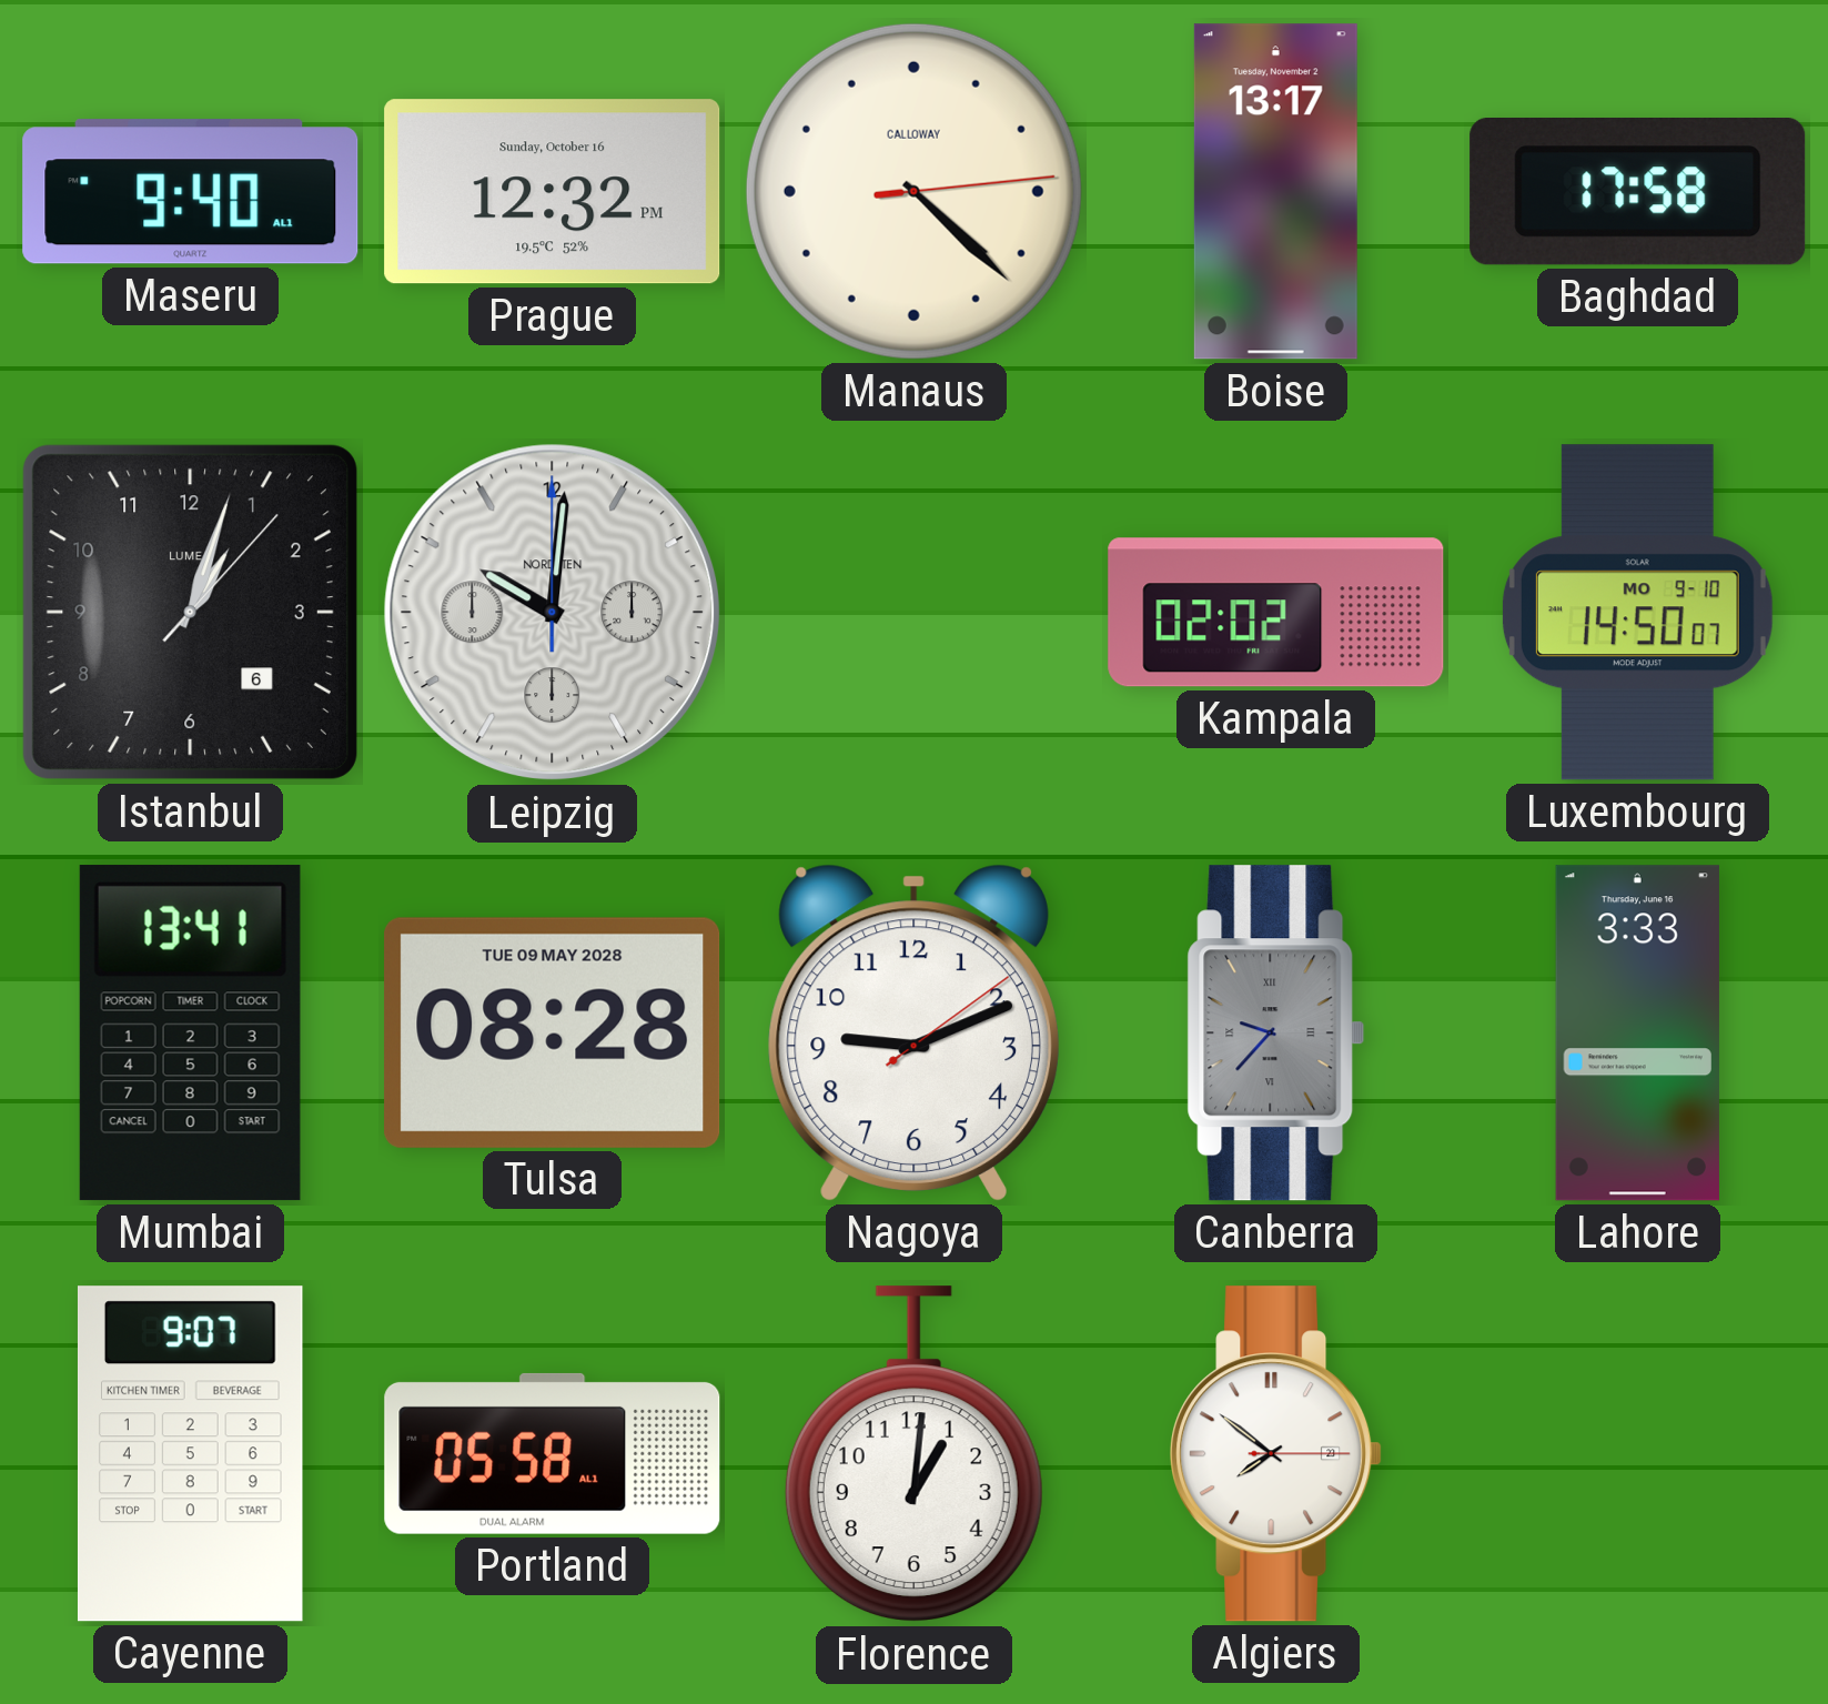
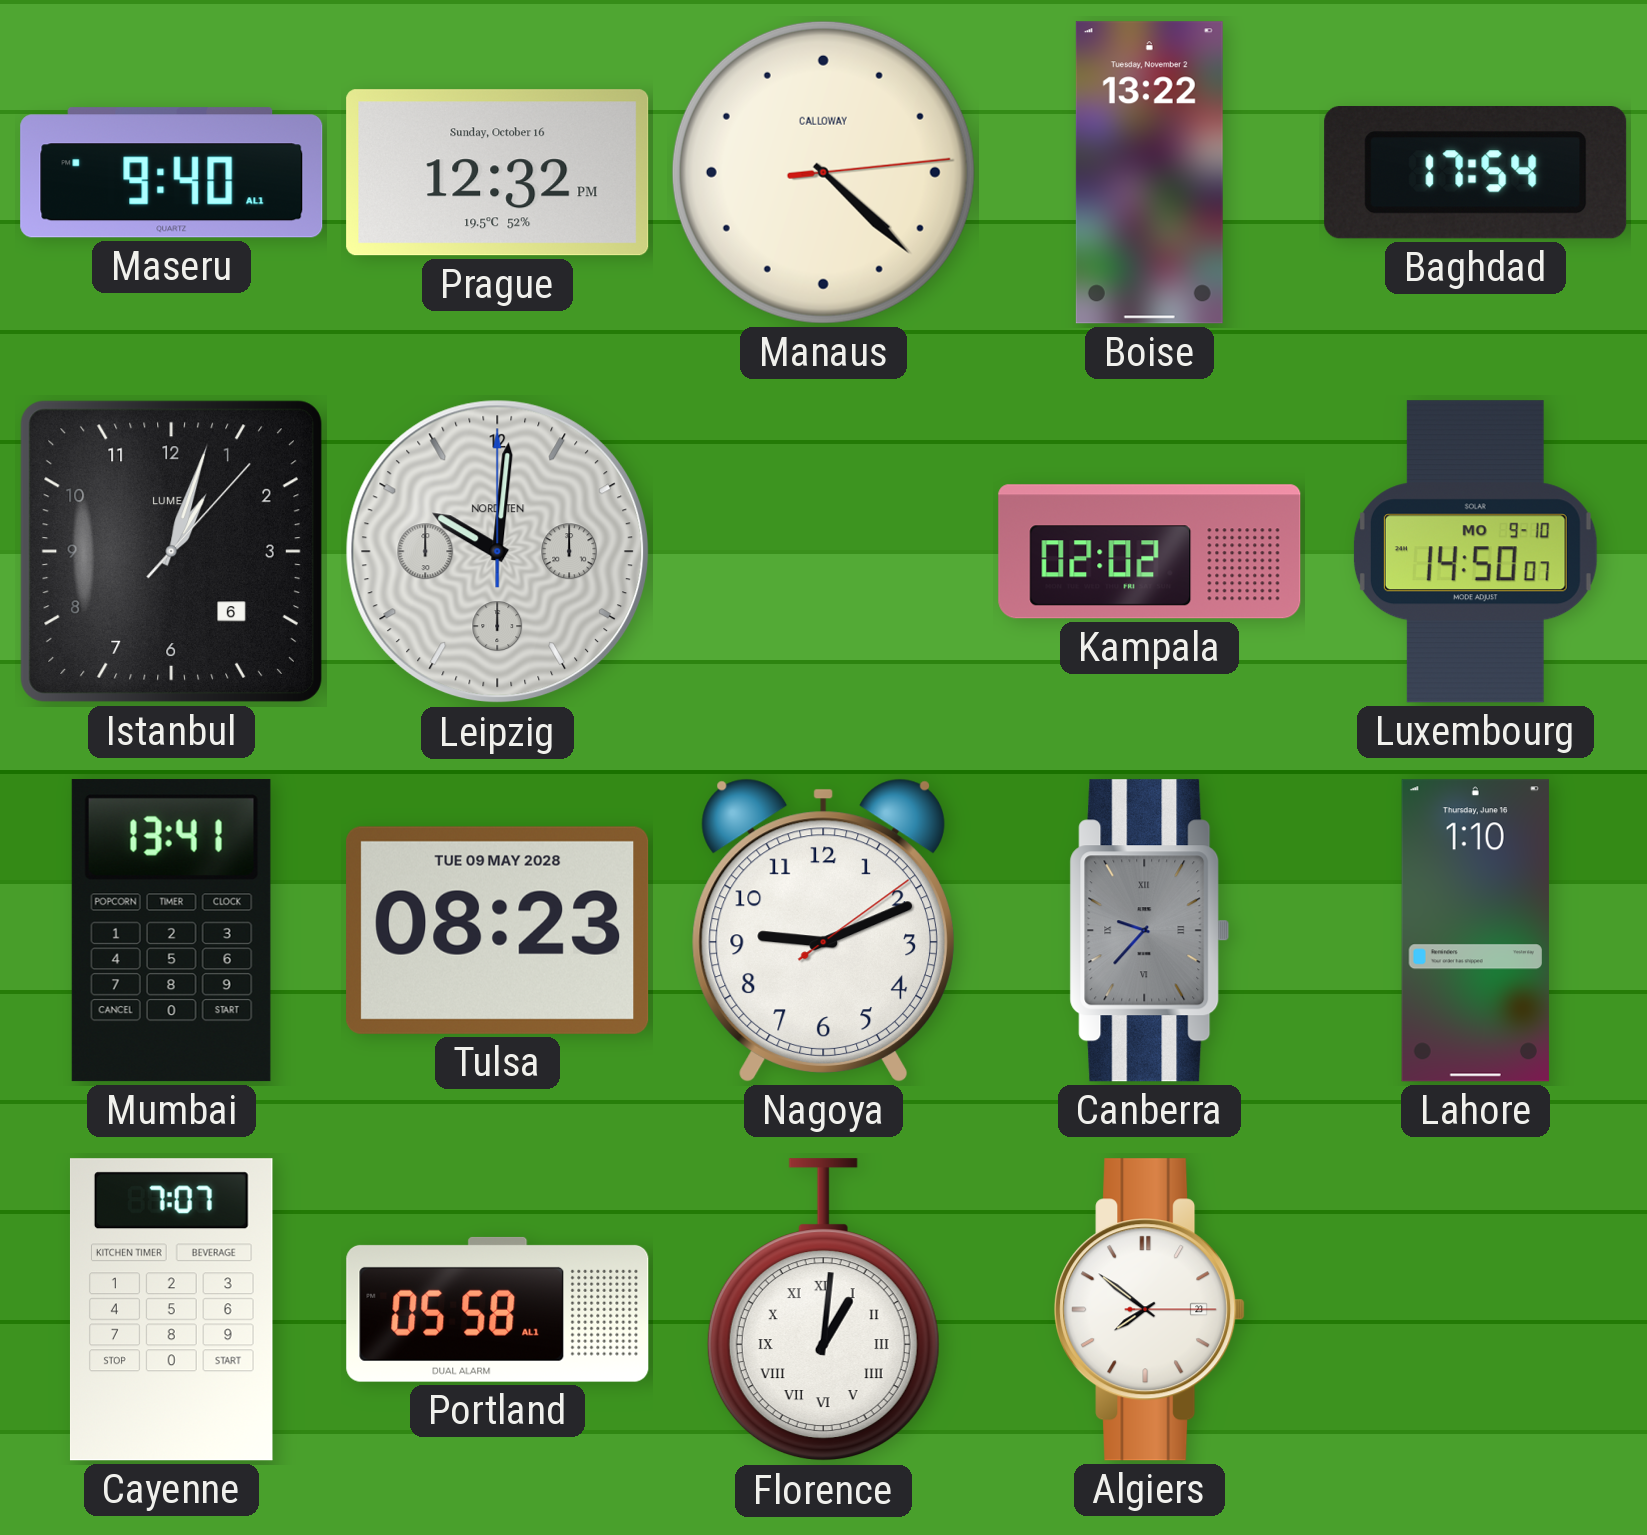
Boise: 13:17 -> 13:22 (1149, 173)
Baghdad: 17:58 -> 17:54 (1476, 173)
Tulsa: 08:28 -> 08:23 (498, 930)
Lahore: 3:33 -> 1:10 (1475, 931)
Cayenne: 9:07 -> 7:07 (171, 1310)
Florence numerals: Arabic -> Roman (823, 1310)
